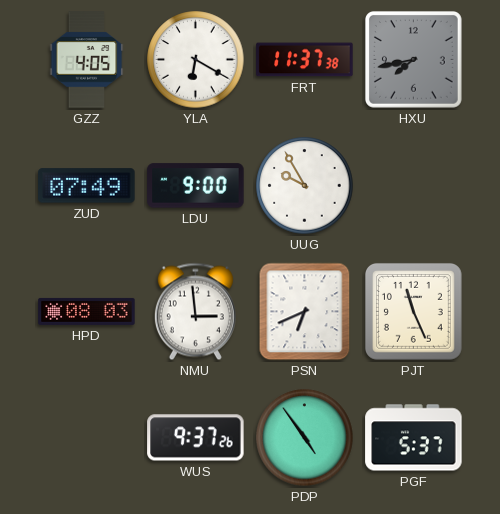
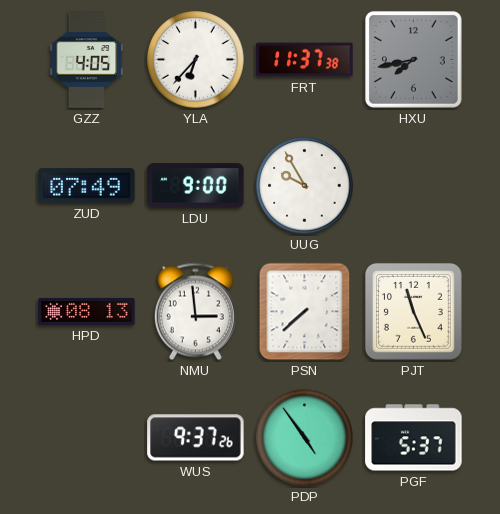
YLA: 6:20 -> 6:37 (196, 60)
HPD: 08:03 -> 08:13 (87, 311)
PSN: 6:41 -> 7:38 (305, 312)
